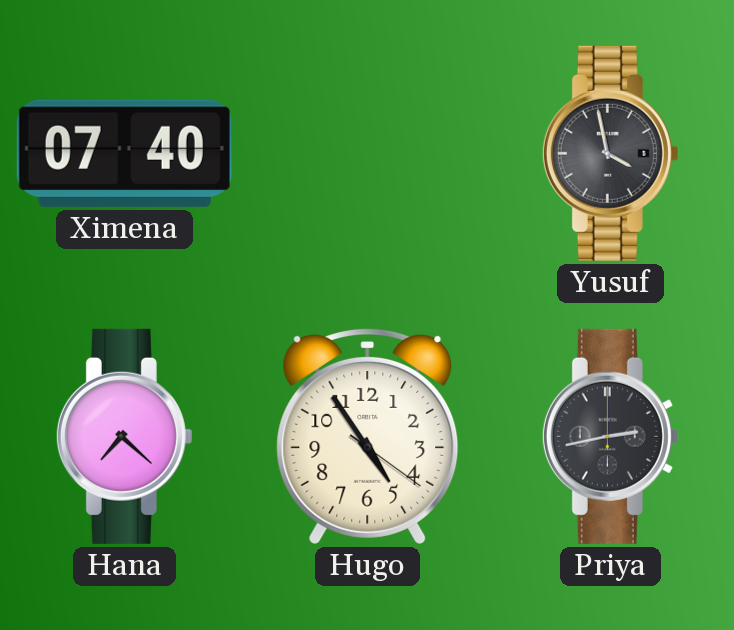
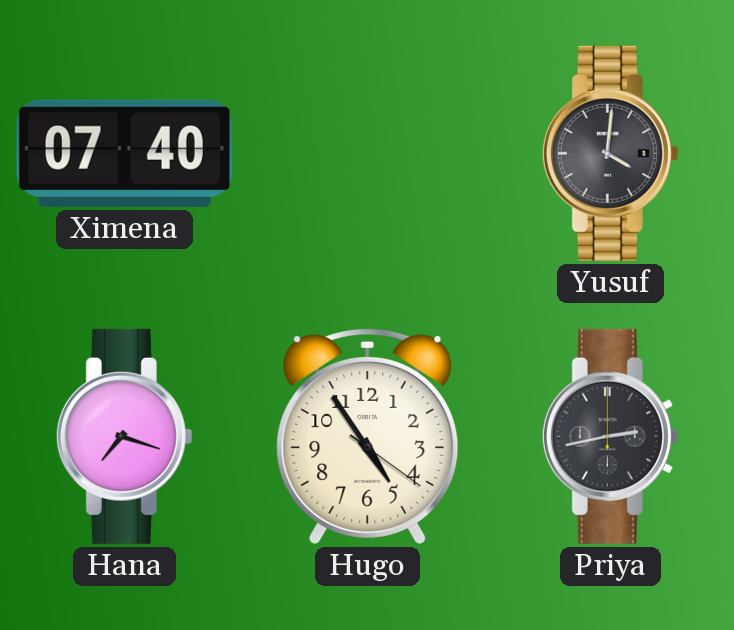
Yusuf: 3:58 -> 4:01 (610, 153)
Hana: 7:22 -> 7:18 (124, 436)
